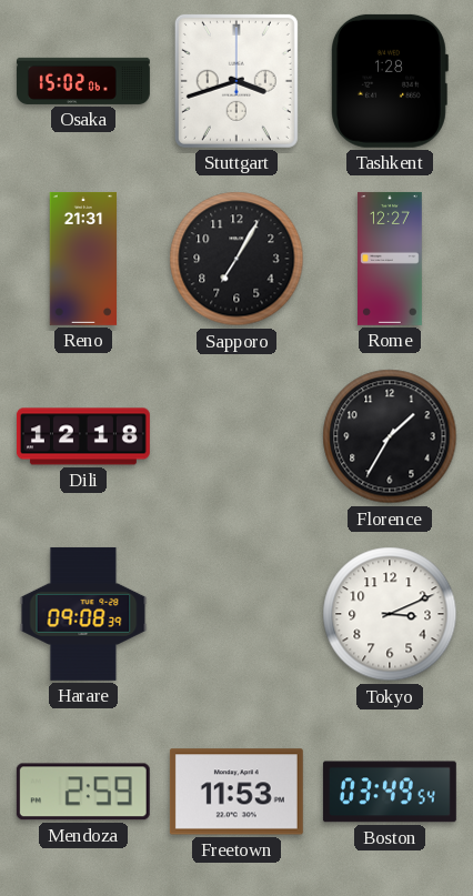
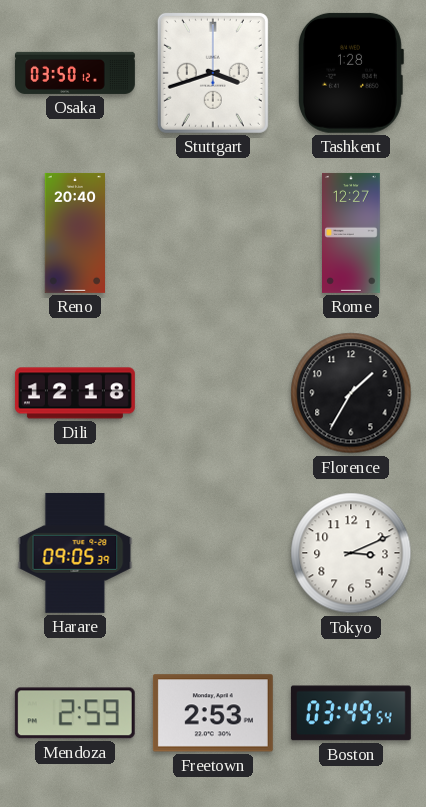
Osaka: 15:02 -> 03:50 (75, 73)
Reno: 21:31 -> 20:40 (75, 233)
Sapporo: 7:05 -> none (236, 259)
Harare: 09:08 -> 09:05 (75, 553)
Freetown: 11:53 -> 2:53 (213, 713)
